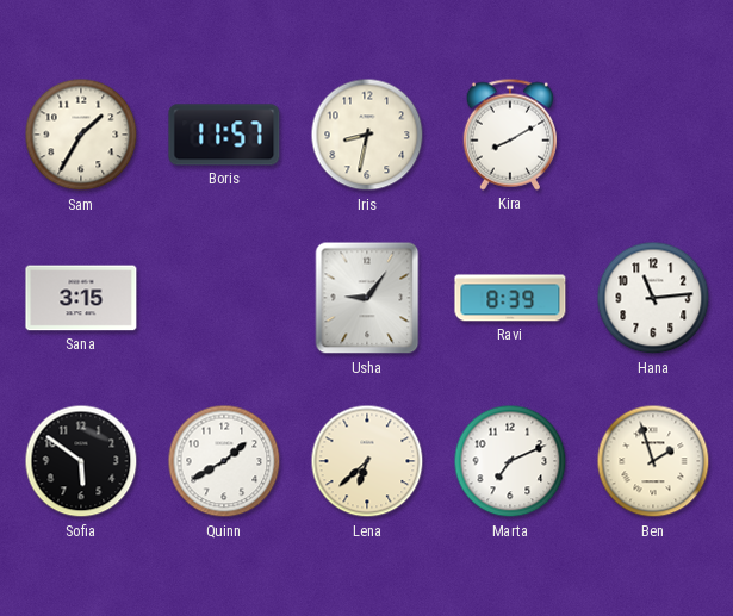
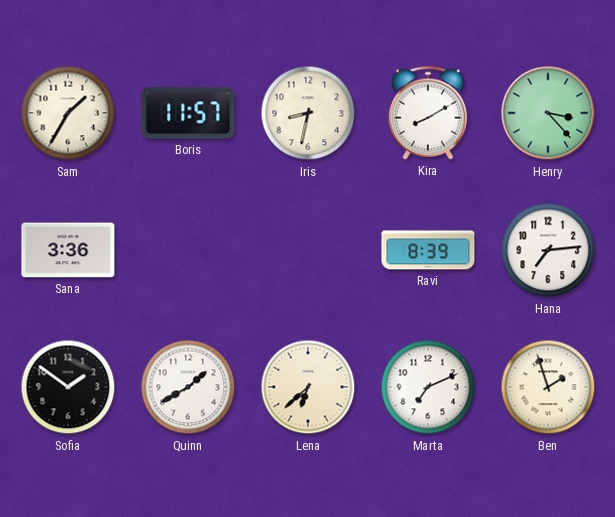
Henry: none -> 3:23 (548, 113)
Sana: 3:15 -> 3:36 (68, 250)
Usha: 9:06 -> none (367, 298)
Hana: 11:14 -> 7:14 (548, 250)
Sofia: 5:51 -> 1:51 (68, 387)
